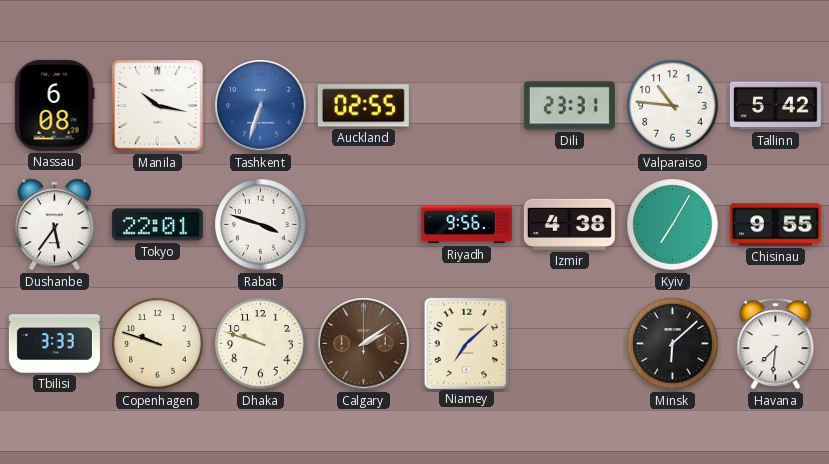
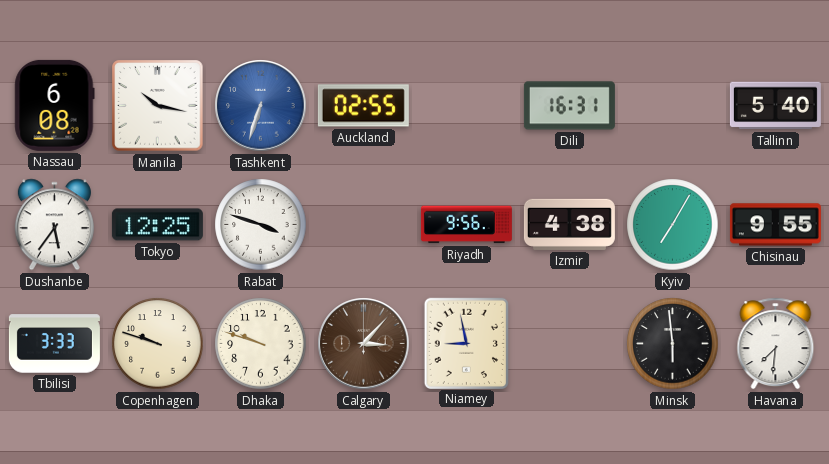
Dili: 23:31 -> 16:31 (569, 106)
Valparaiso: 10:46 -> none (673, 106)
Tallinn: 5:42 -> 5:40 (775, 106)
Tokyo: 22:01 -> 12:25 (157, 225)
Calgary: 2:09 -> 3:07 (364, 344)
Niamey: 7:08 -> 8:58 (466, 343)
Minsk: 6:08 -> 5:59 (673, 344)
